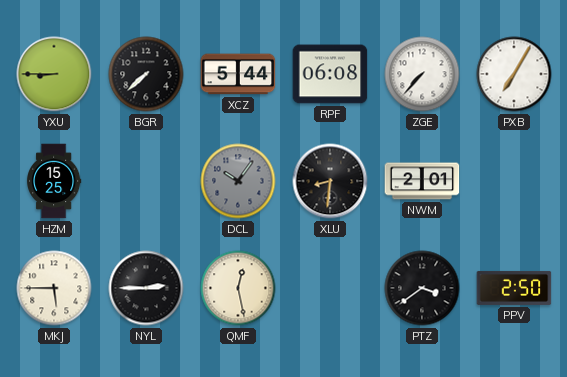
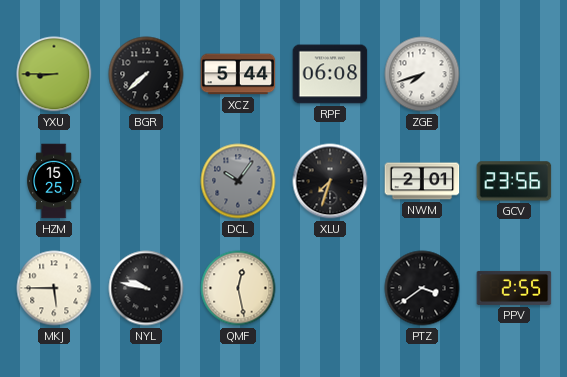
ZGE: 7:37 -> 7:42 (422, 74)
PXB: 7:05 -> none (514, 74)
XLU: 8:31 -> 7:33 (330, 181)
GCV: none -> 23:56 (514, 181)
NYL: 2:45 -> 9:47 (146, 288)
PPV: 2:50 -> 2:55 (514, 288)
